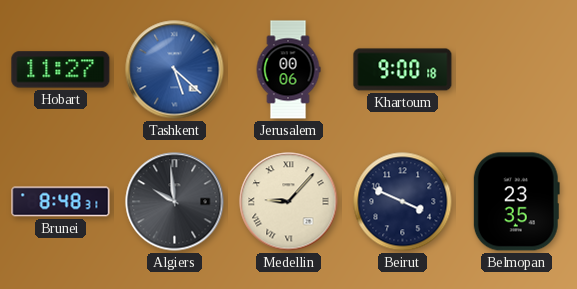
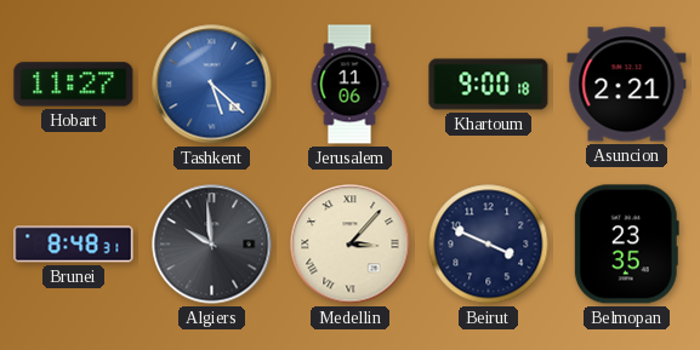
Jerusalem: 00:06 -> 11:06 (349, 85)
Asuncion: none -> 2:21 (627, 85)
Medellin: 9:07 -> 3:07 (351, 245)
